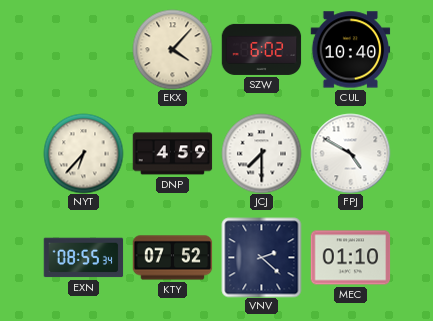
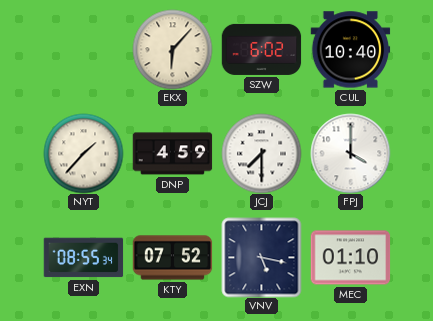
EKX: 4:07 -> 6:07 (172, 49)
NYT: 6:37 -> 1:37 (83, 153)
FPJ: 4:50 -> 4:00 (350, 153)
VNV: 2:22 -> 5:17 (261, 257)
